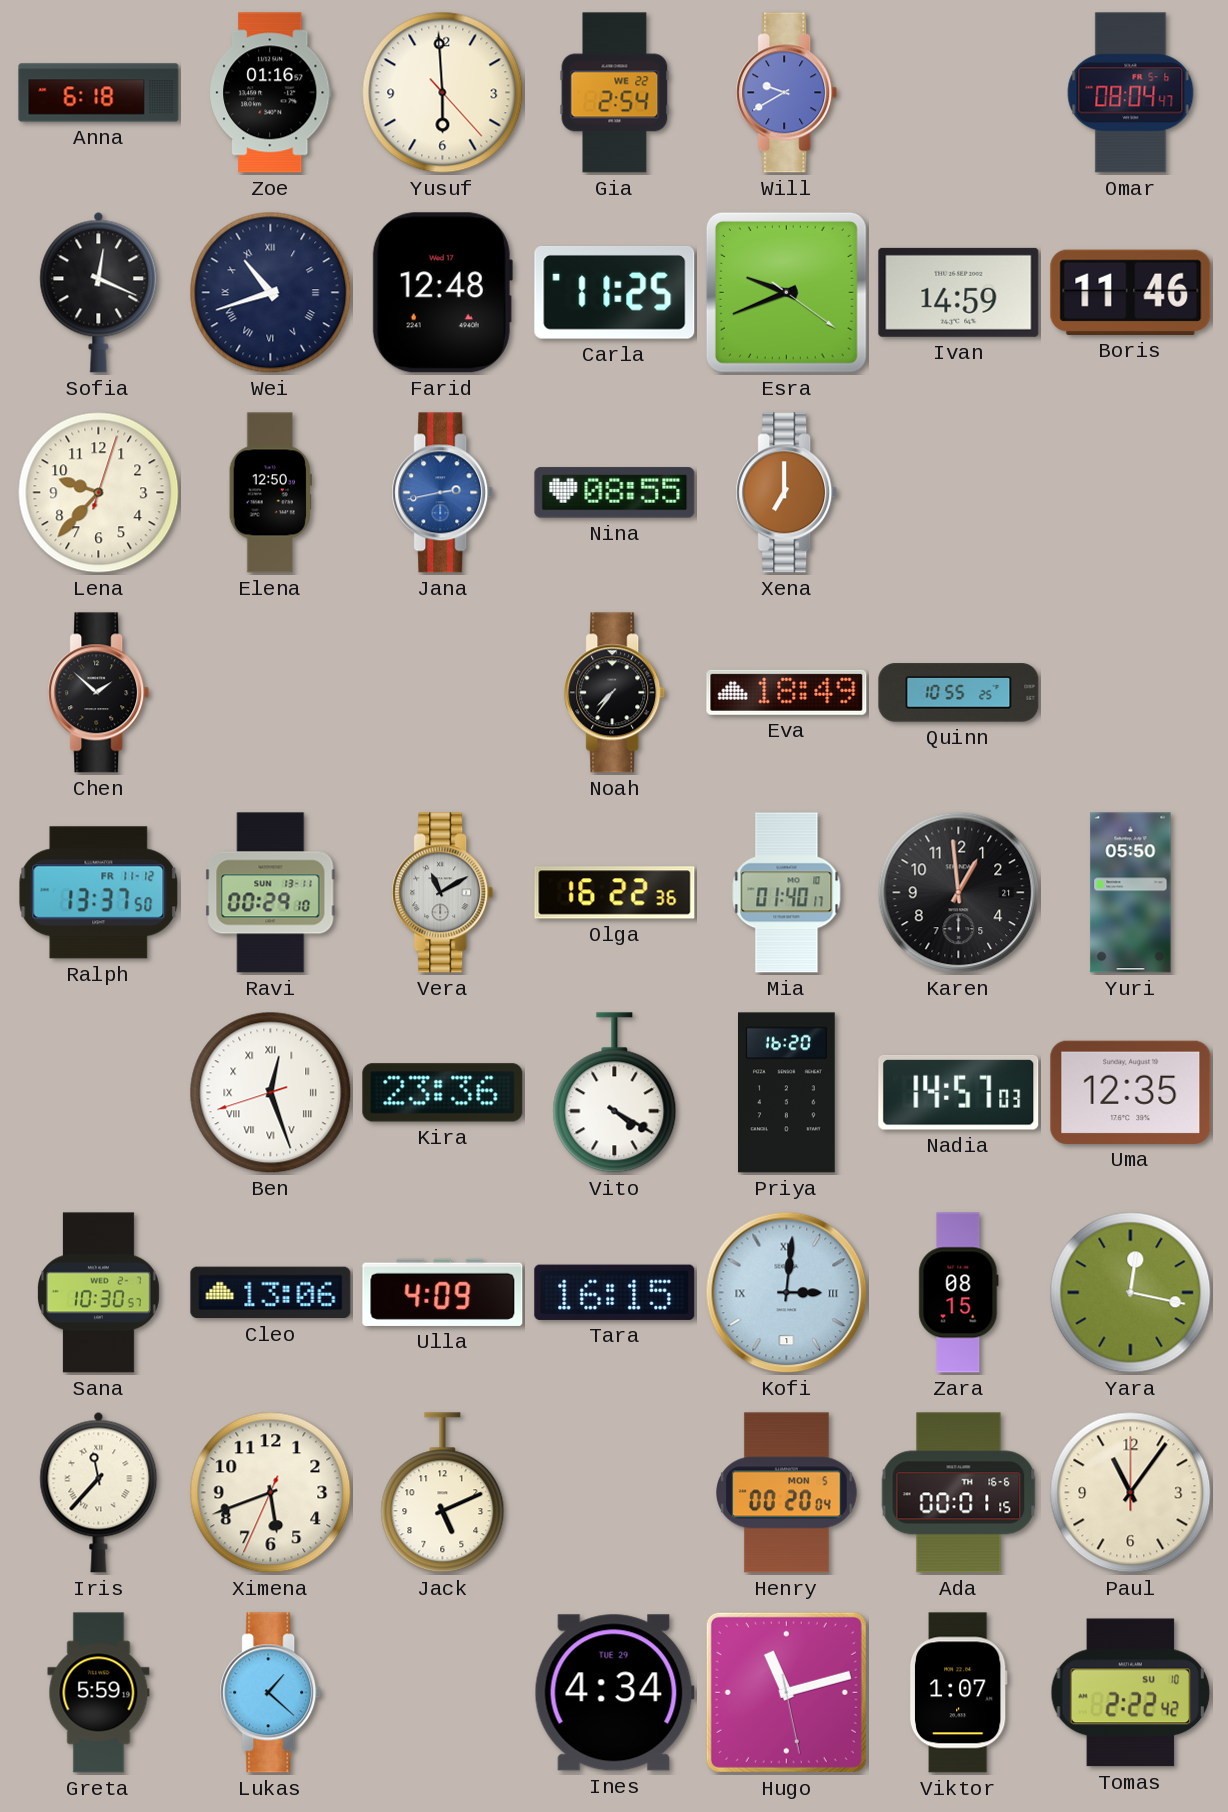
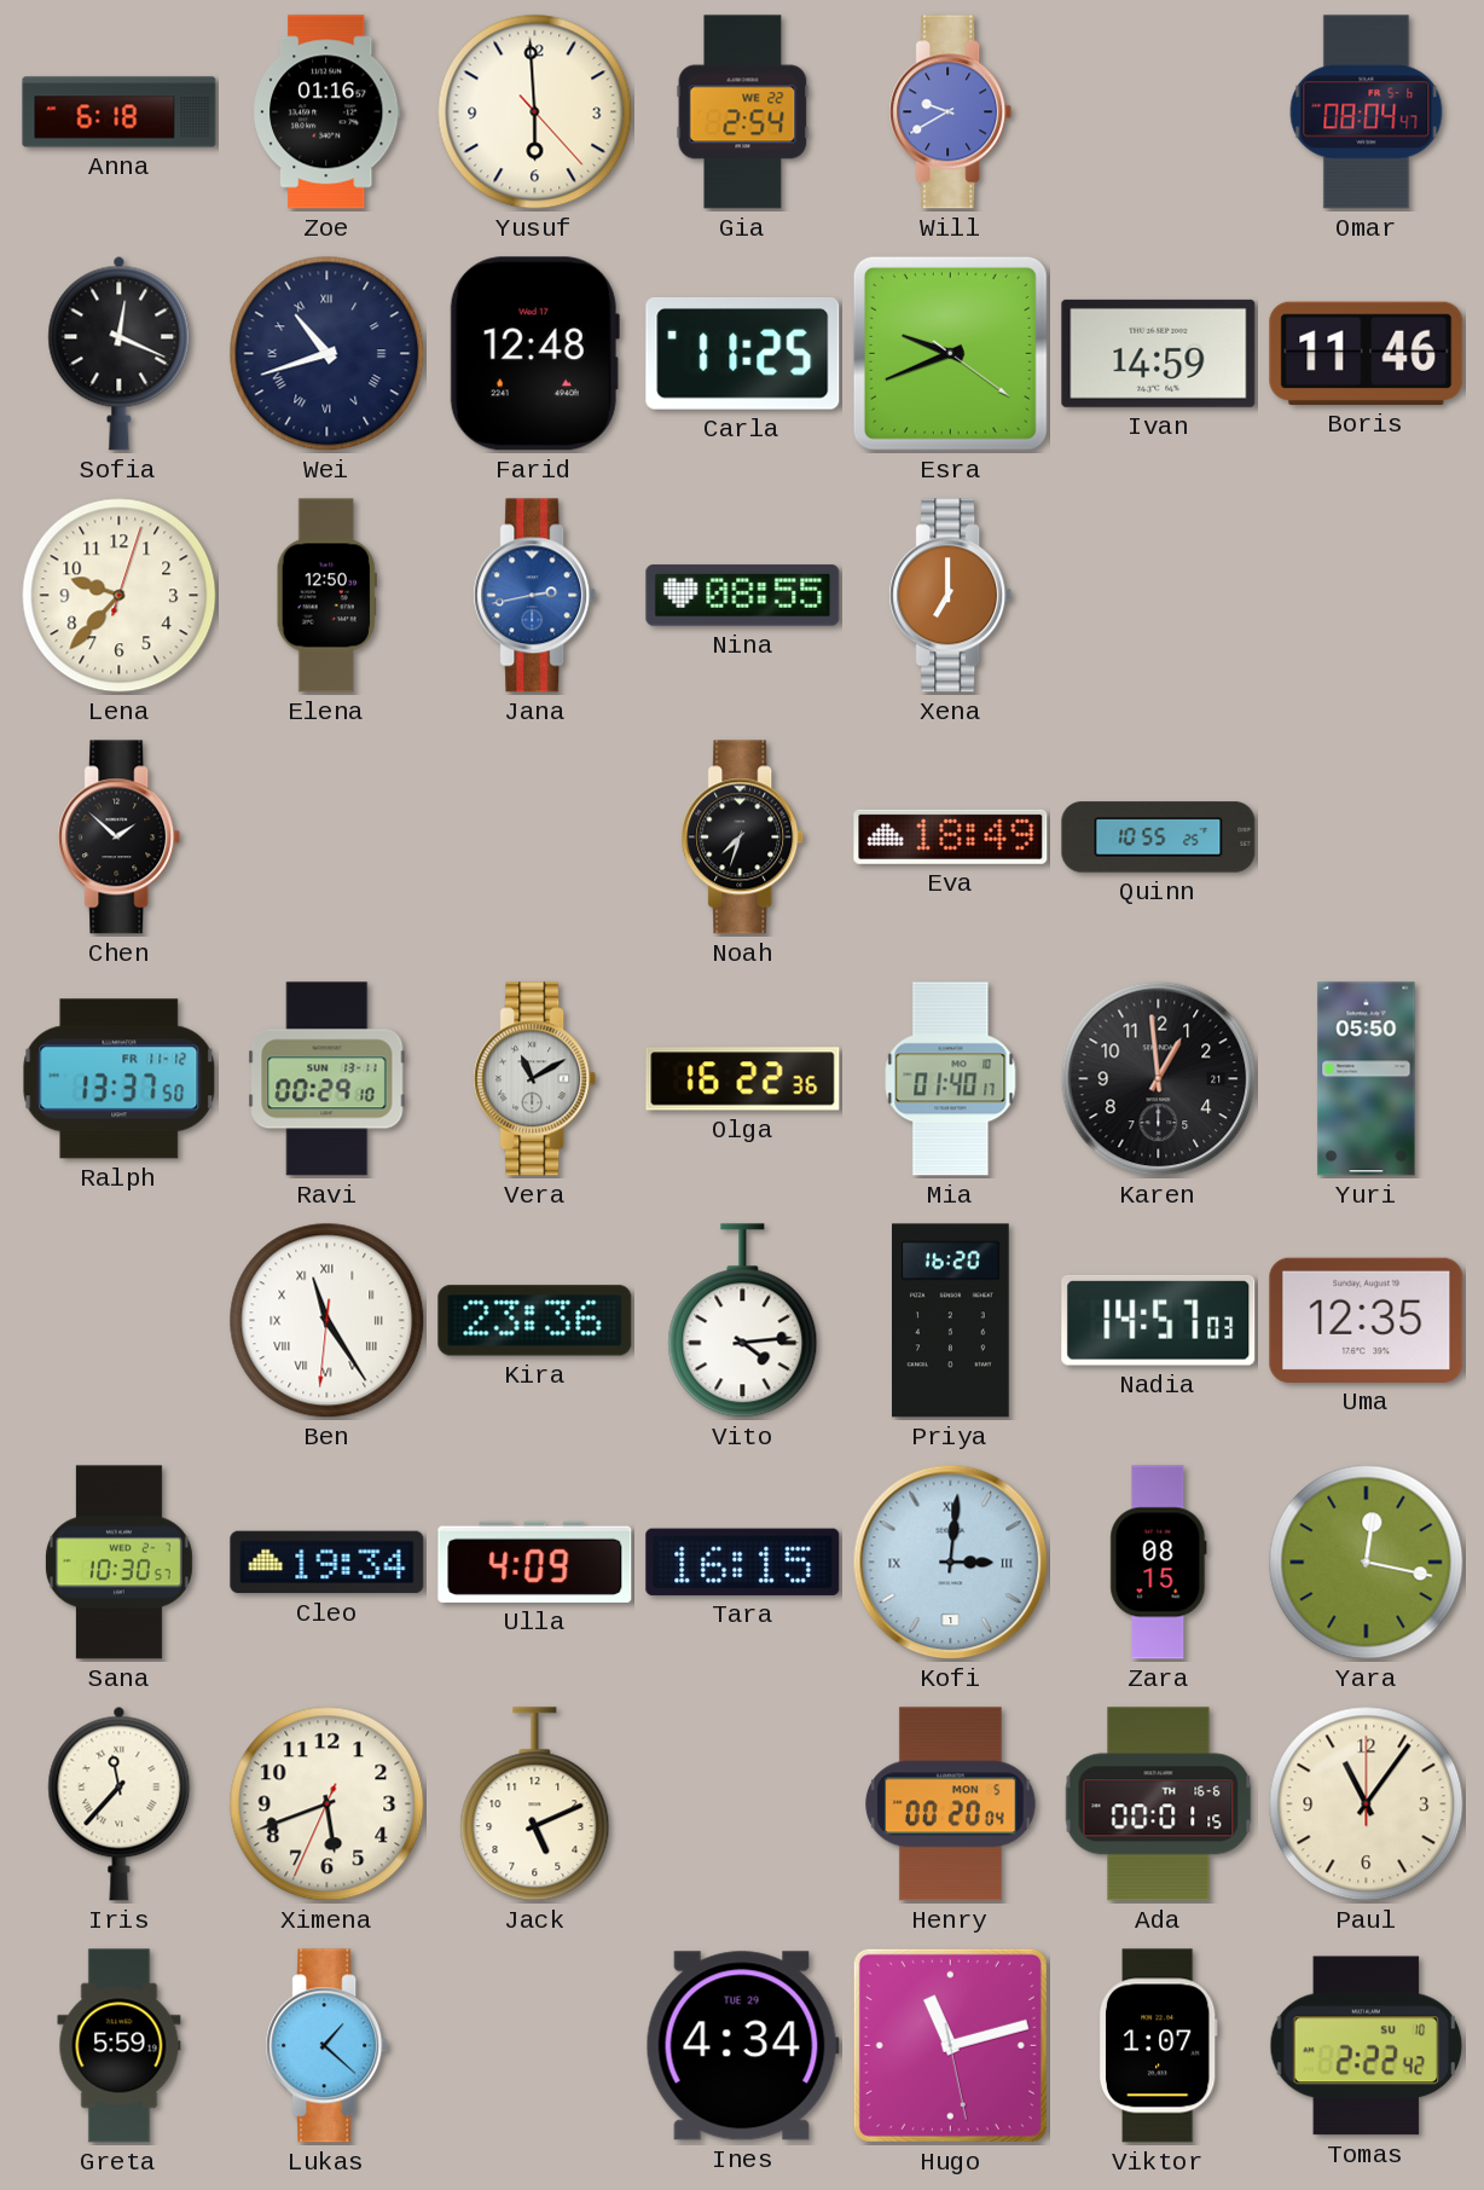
Noah: 7:36 -> 7:33 (743, 838)
Ben: 12:26 -> 11:24 (327, 1321)
Vito: 4:20 -> 4:14 (743, 1321)
Cleo: 13:06 -> 19:34 (327, 1563)
